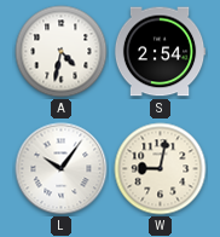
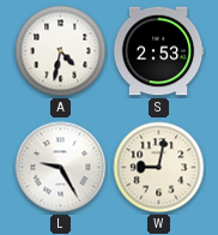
S: 2:54 -> 2:53 (158, 52)
L: 10:06 -> 9:25 (61, 168)
